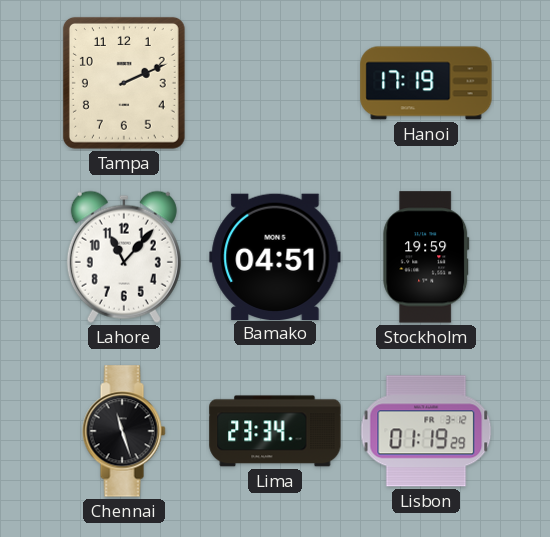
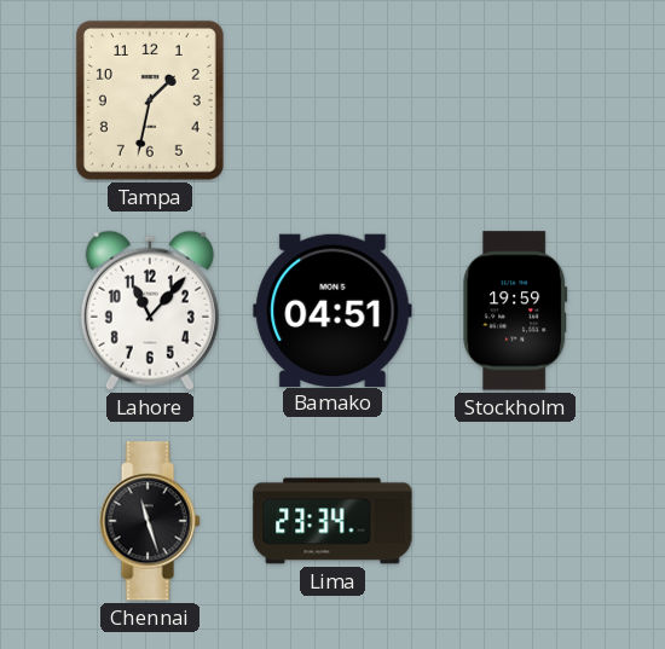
Tampa: 2:11 -> 1:32 (150, 100)
Hanoi: 17:19 -> none (426, 83)
Lisbon: 01:19 -> none (426, 431)
